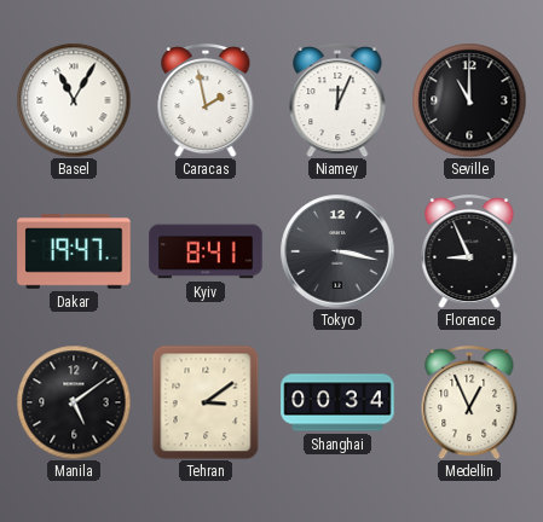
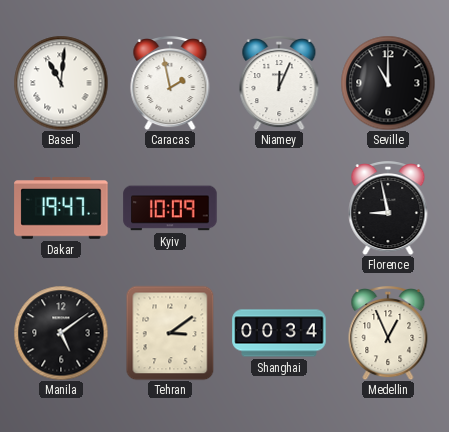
Basel: 11:05 -> 11:01 (61, 83)
Kyiv: 8:41 -> 10:09 (170, 208)
Tokyo: 3:17 -> none (337, 251)
Florence: 8:56 -> 8:58 (388, 208)
